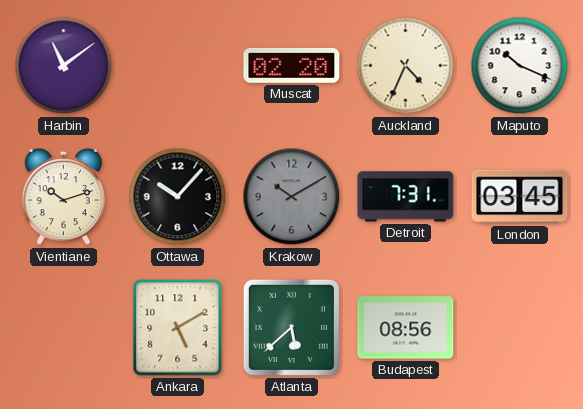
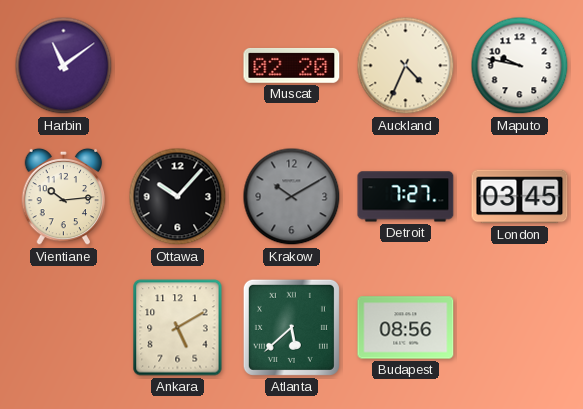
Maputo: 10:19 -> 9:47 (520, 66)
Vientiane: 10:12 -> 10:14 (64, 197)
Detroit: 7:31 -> 7:27 (406, 197)
